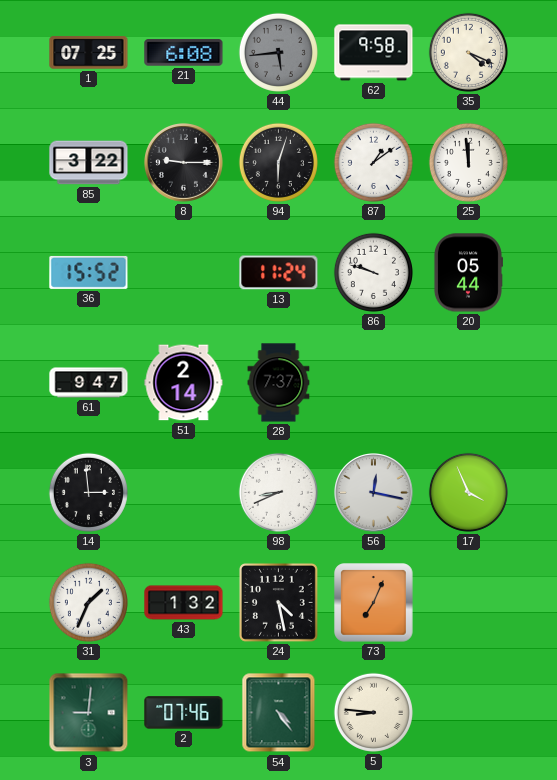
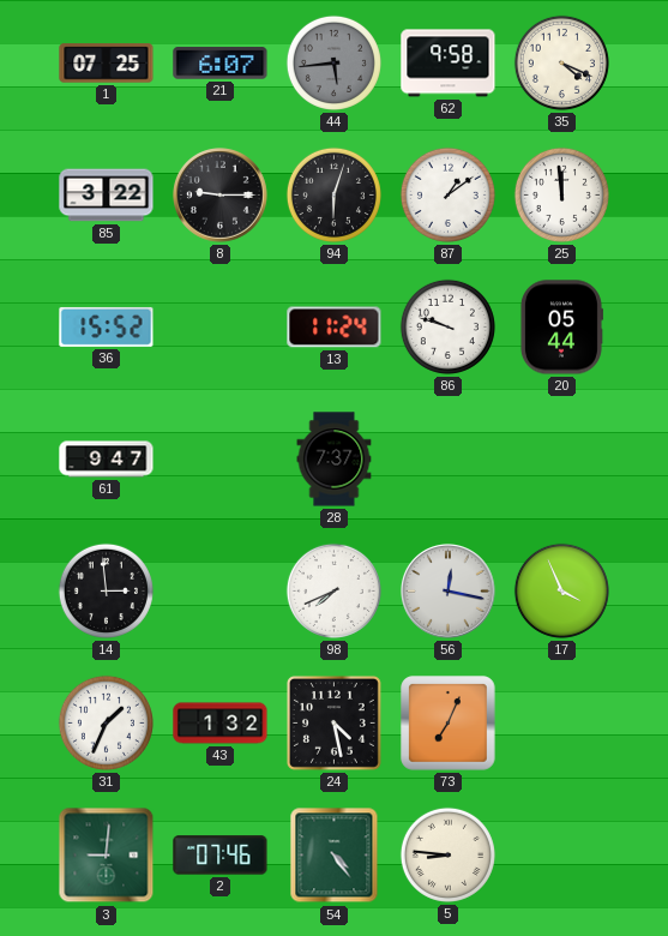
21: 6:08 -> 6:07 (221, 64)
51: 2:14 -> none (184, 383)
98: 8:41 -> 7:41 (333, 590)
